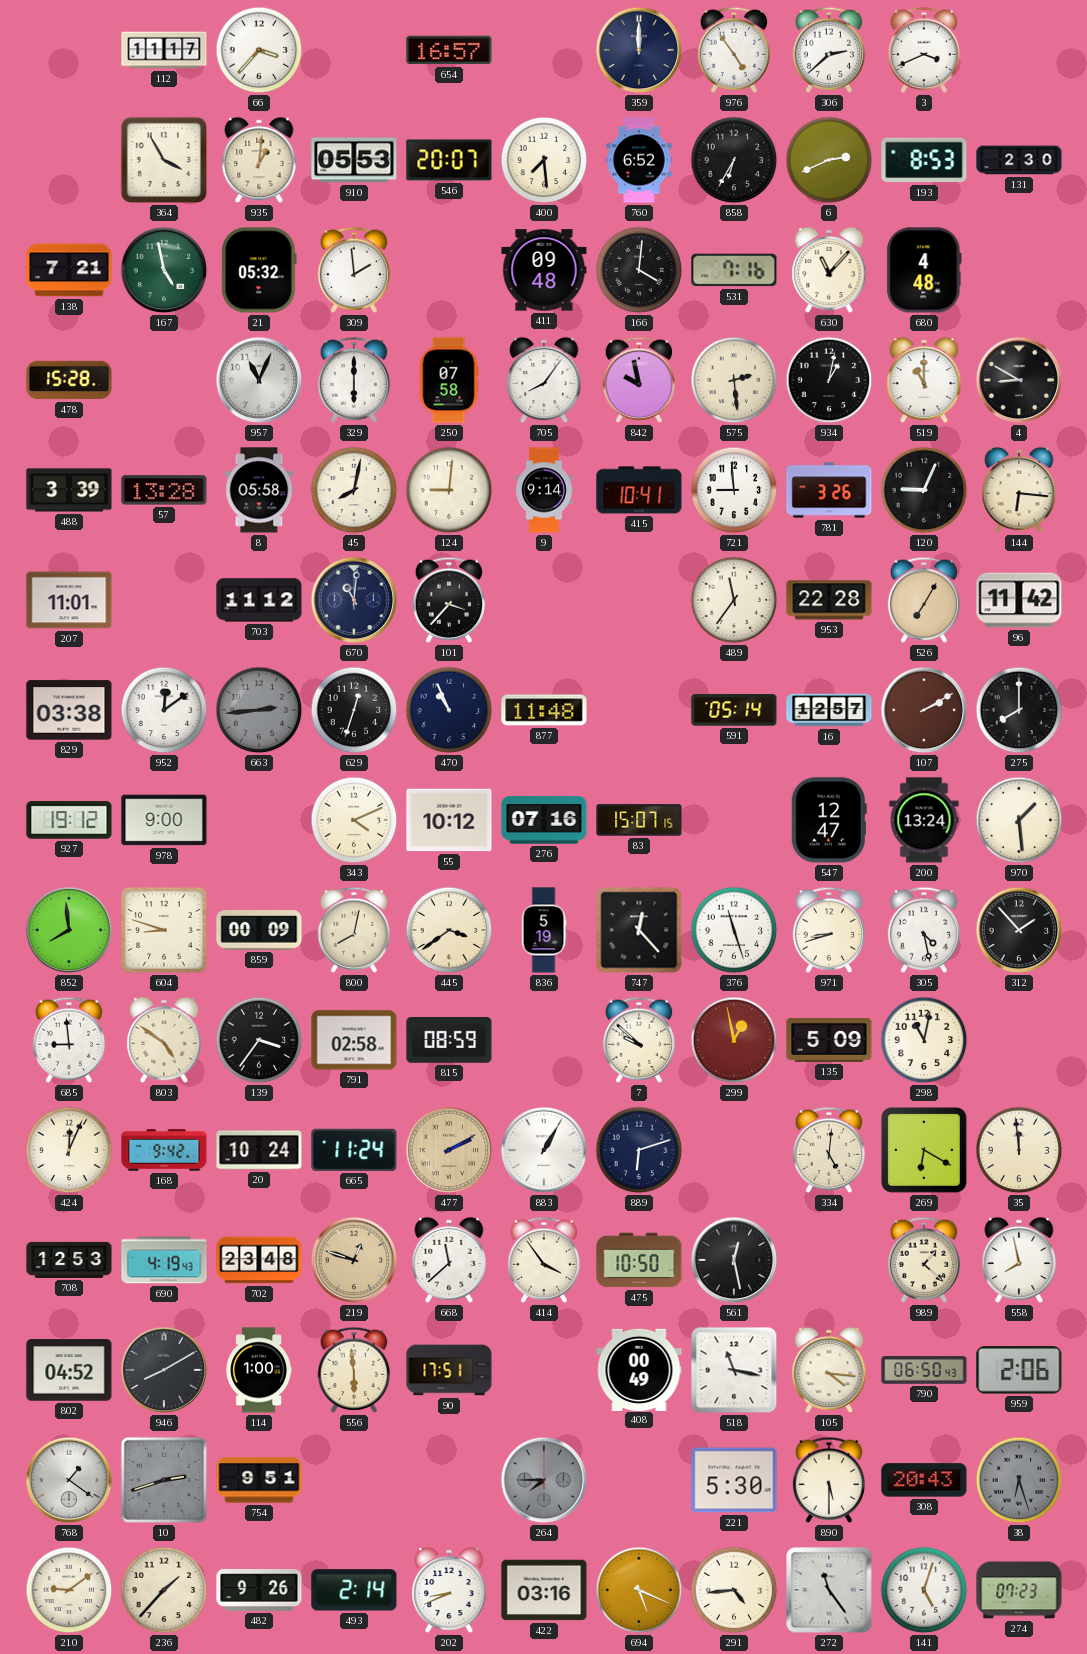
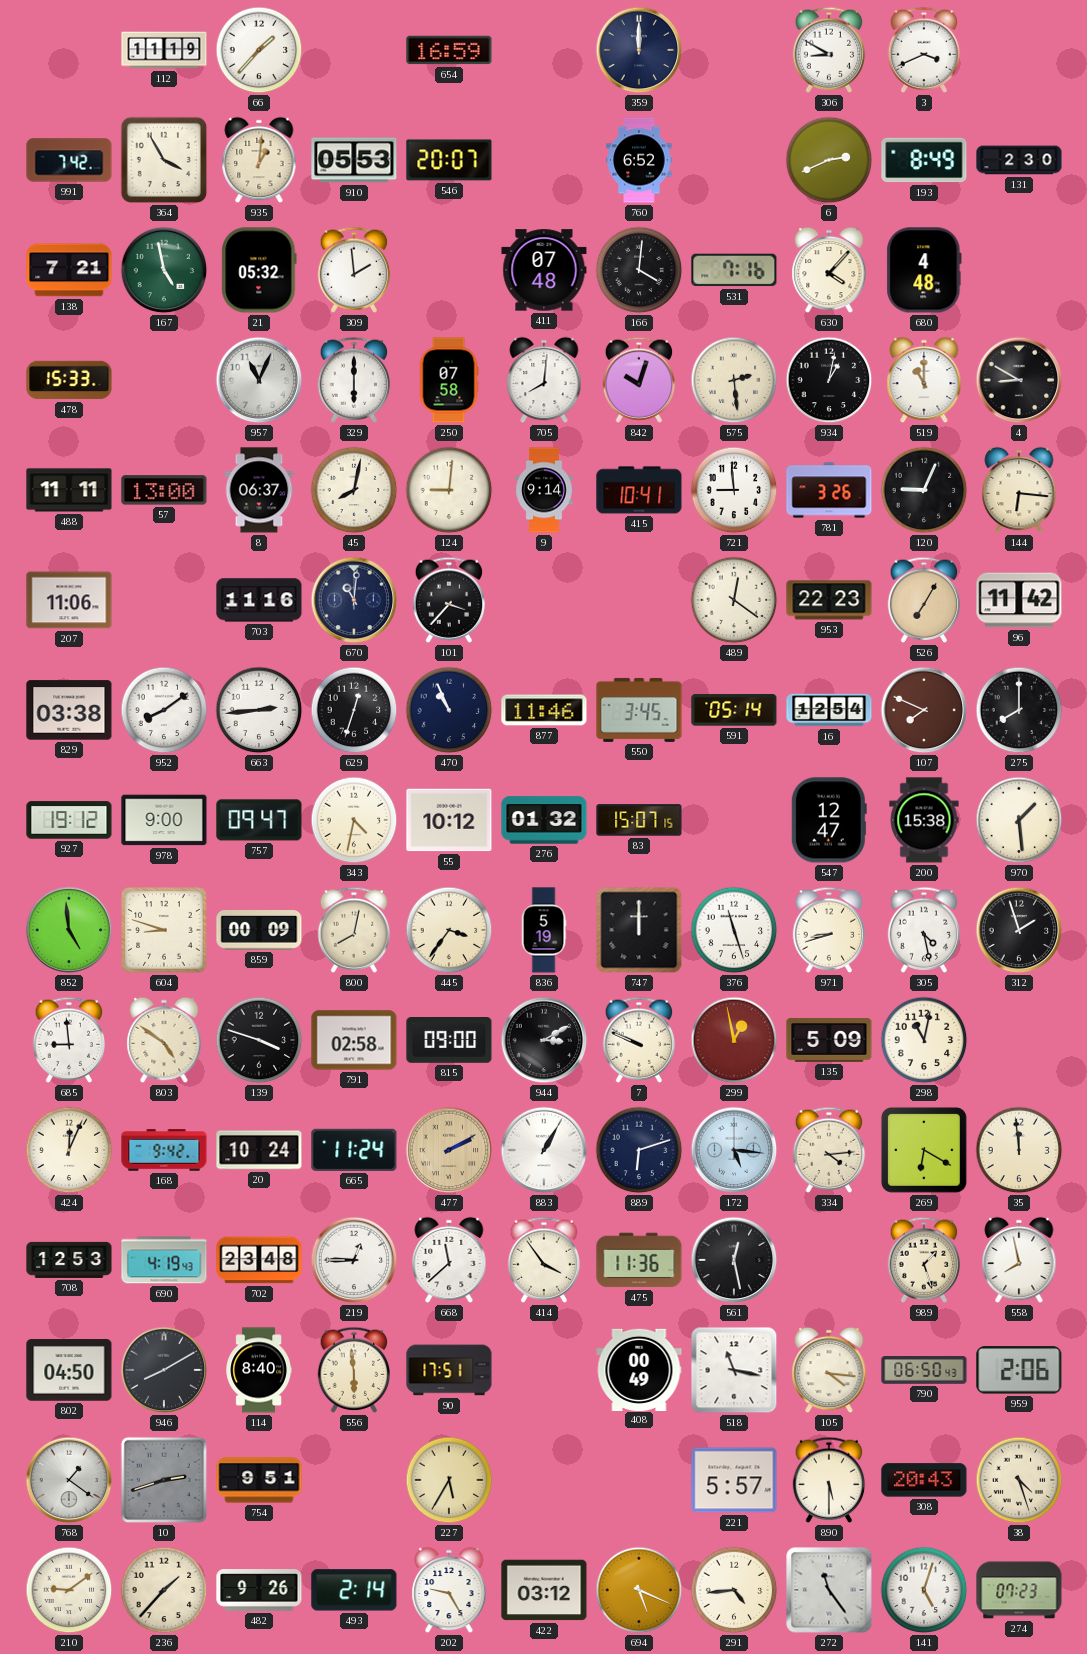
112: 11:17 -> 11:19 (164, 50)
66: 3:37 -> 1:37 (259, 50)
654: 16:57 -> 16:59 (449, 50)
976: 4:54 -> none (734, 50)
306: 2:38 -> 8:50 (829, 50)
991: none -> 7:42 (69, 160)
400: 7:29 -> none (544, 160)
858: 6:35 -> none (734, 160)
193: 8:53 -> 8:49 (924, 160)
411: 09:48 -> 07:48 (544, 270)
630: 11:07 -> 4:07 (829, 270)
478: 15:28 -> 15:33 (69, 380)
705: 8:06 -> 8:01 (544, 380)
842: 9:58 -> 10:03 (639, 380)
488: 3:39 -> 11:11 (69, 490)
57: 13:28 -> 13:00 (164, 490)
8: 05:58 -> 06:37 (259, 490)
207: 11:01 -> 11:06 (69, 600)
703: 11:12 -> 11:16 (259, 600)
489: 11:36 -> 12:21 (734, 600)
953: 22:28 -> 22:23 (829, 600)
952: 12:09 -> 8:09 (164, 710)
663 dial: grey -> white (259, 710)
877: 11:48 -> 11:46 (544, 710)
550: none -> 3:45 (639, 710)
16: 12:57 -> 12:54 (829, 710)
107: 2:10 -> 7:49 (924, 710)
757: none -> 09:47 (259, 820)
343: 4:11 -> 4:32 (354, 820)
276: 07:16 -> 01:32 (544, 820)
200: 13:24 -> 15:38 (924, 820)
852: 7:59 -> 4:59 (69, 930)
445: 3:39 -> 3:36 (449, 930)
747: 12:23 -> 12:00 (639, 930)
312: 1:53 -> 1:57 (1019, 930)
139: 3:36 -> 3:48 (259, 1040)
815: 08:59 -> 09:00 (449, 1040)
944: none -> 3:10 (544, 1040)
7: 9:52 -> 9:49 (639, 1040)
172: none -> 5:16 (734, 1150)
334: 5:01 -> 4:14 (829, 1150)
219: 12:48 -> 12:45 (354, 1260)
219 dial: champagne -> white (354, 1260)
475: 10:50 -> 11:36 (639, 1260)
989: 1:22 -> 1:27 (924, 1260)
802: 04:52 -> 04:50 (69, 1370)
114: 1:00 -> 8:40 (259, 1370)
227: none -> 5:35 (449, 1480)
264: 7:45 -> none (544, 1480)
221: 5:30 -> 5:57 (734, 1480)
38: 6:27 -> 4:27 (1019, 1480)
38 dial: grey -> cream (1019, 1480)
202: 8:41 -> 9:25 (449, 1590)
422: 03:16 -> 03:12 (544, 1590)
